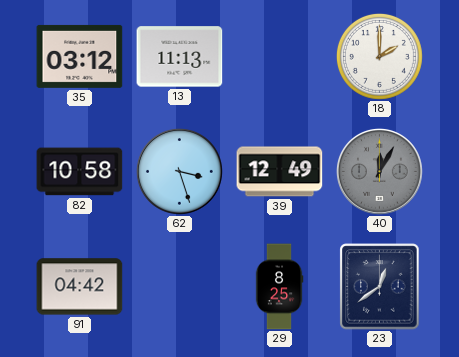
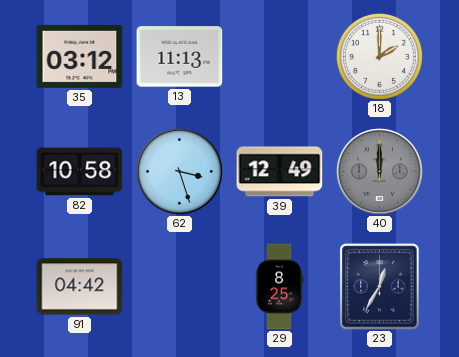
40: 12:05 -> 12:00 (379, 171)
23: 12:39 -> 12:35 (380, 287)
